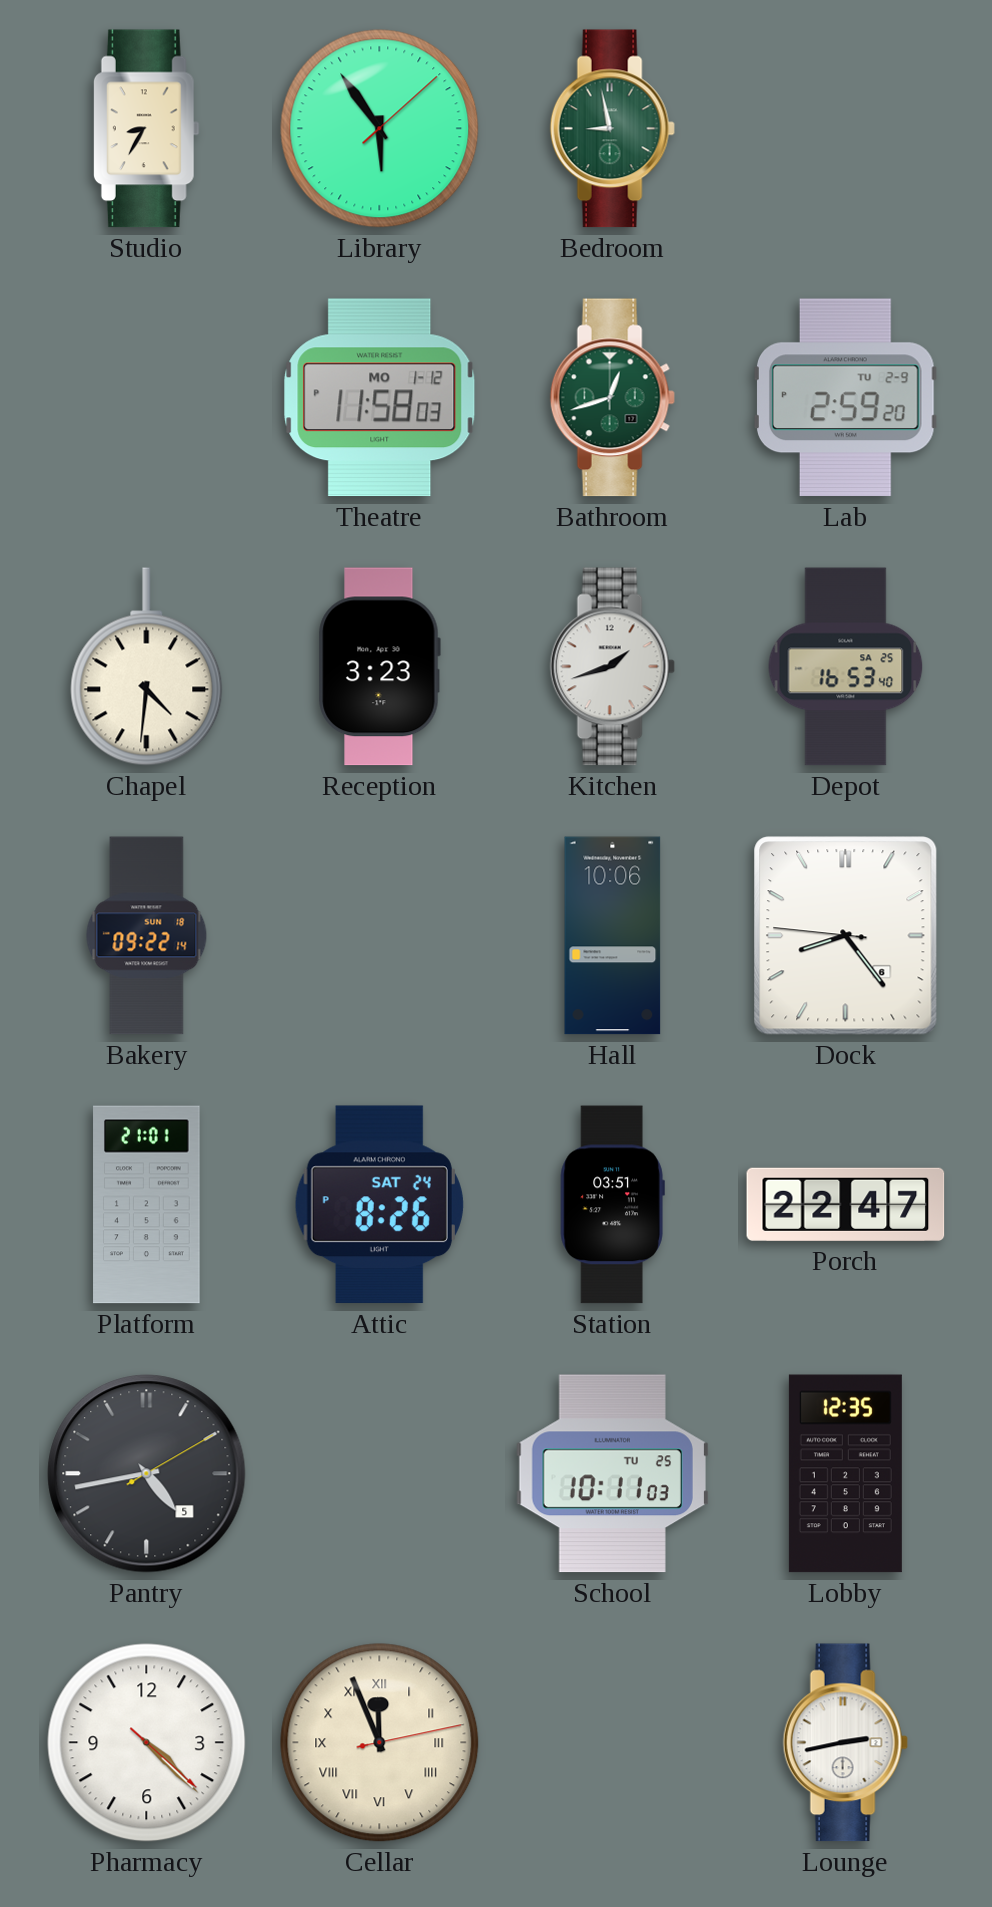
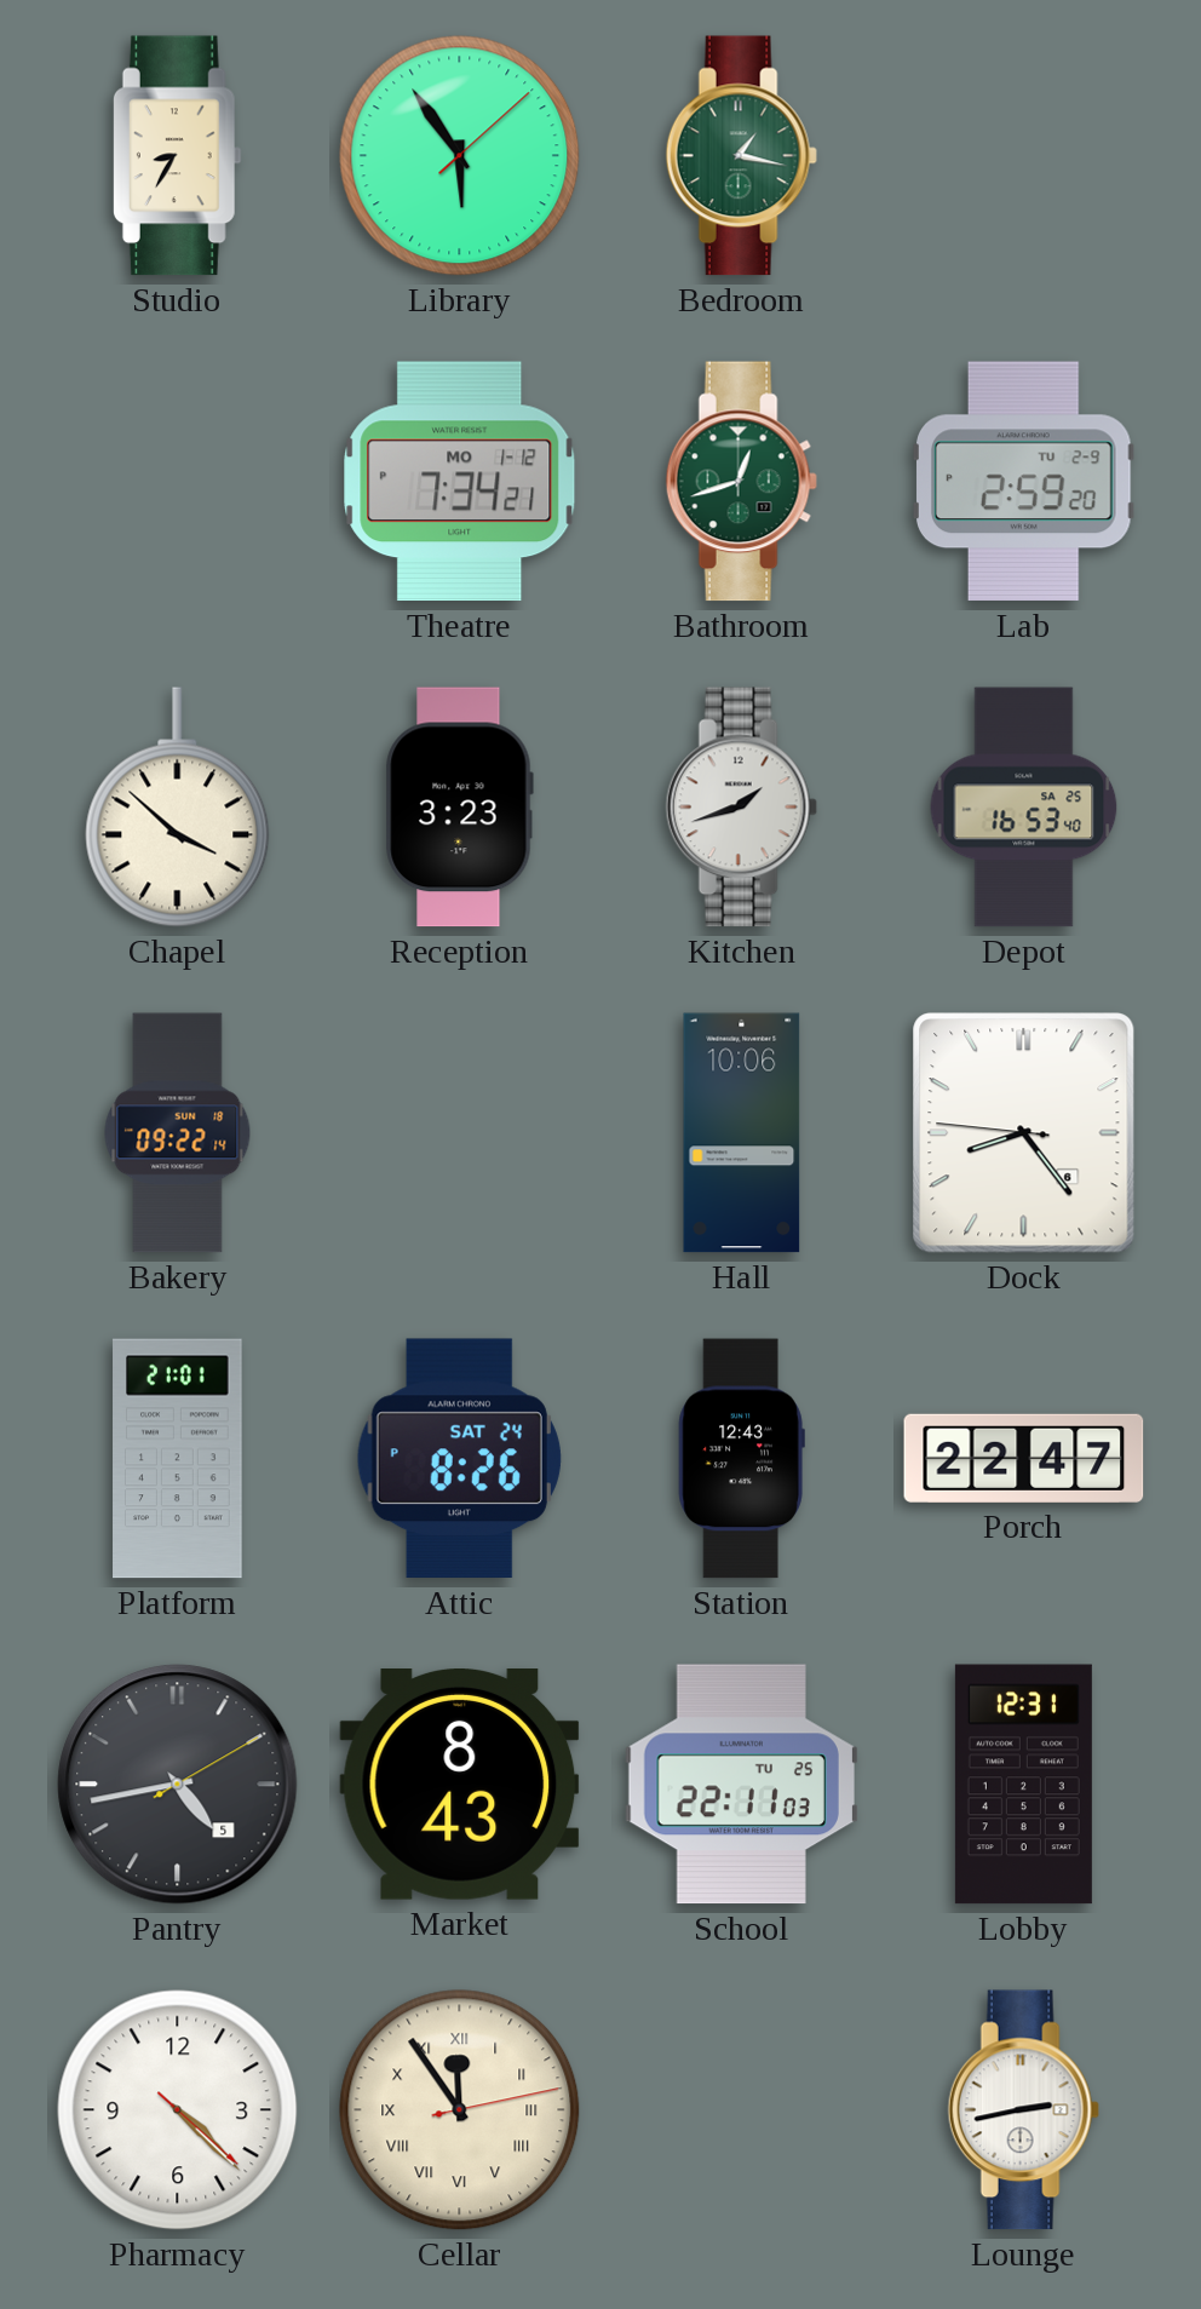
Bedroom: 8:58 -> 1:17 (741, 156)
Theatre: 11:58 -> 7:34 (460, 482)
Chapel: 4:31 -> 3:52 (178, 808)
Station: 03:51 -> 12:43 (741, 1459)
Market: none -> 8:43 (460, 1785)
School: 10:11 -> 22:11 (741, 1785)
Lobby: 12:35 -> 12:31 (1023, 1785)
Cellar: 11:56 -> 11:54 (460, 2110)
